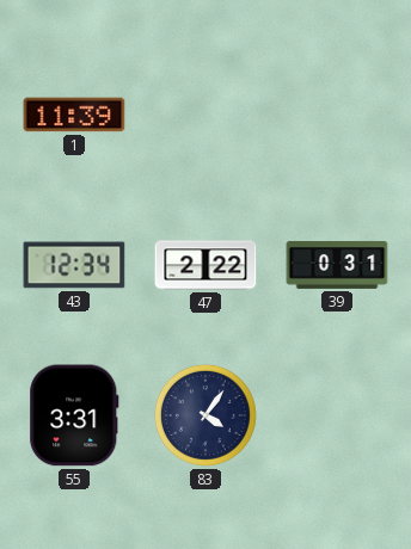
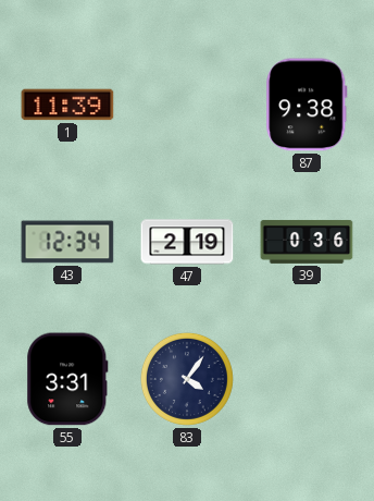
87: none -> 9:38 (307, 105)
47: 2:22 -> 2:19 (187, 242)
39: 0:31 -> 0:36 (307, 242)
